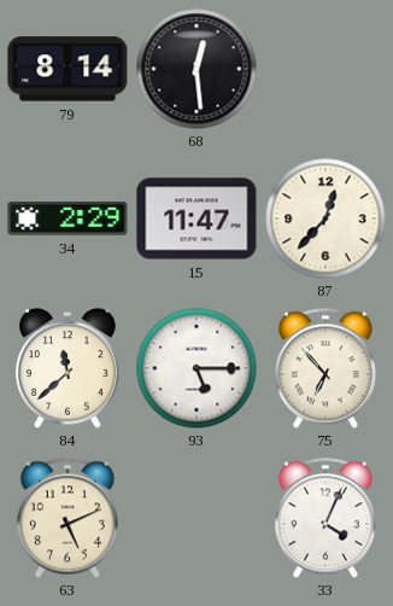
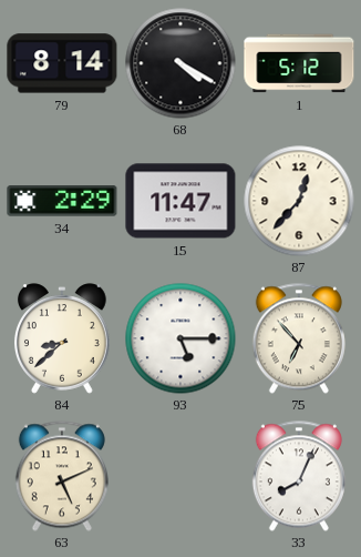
68: 12:29 -> 4:20 (180, 63)
1: none -> 5:12 (299, 63)
84: 11:38 -> 8:38 (62, 338)
33: 4:04 -> 8:04 (299, 476)
